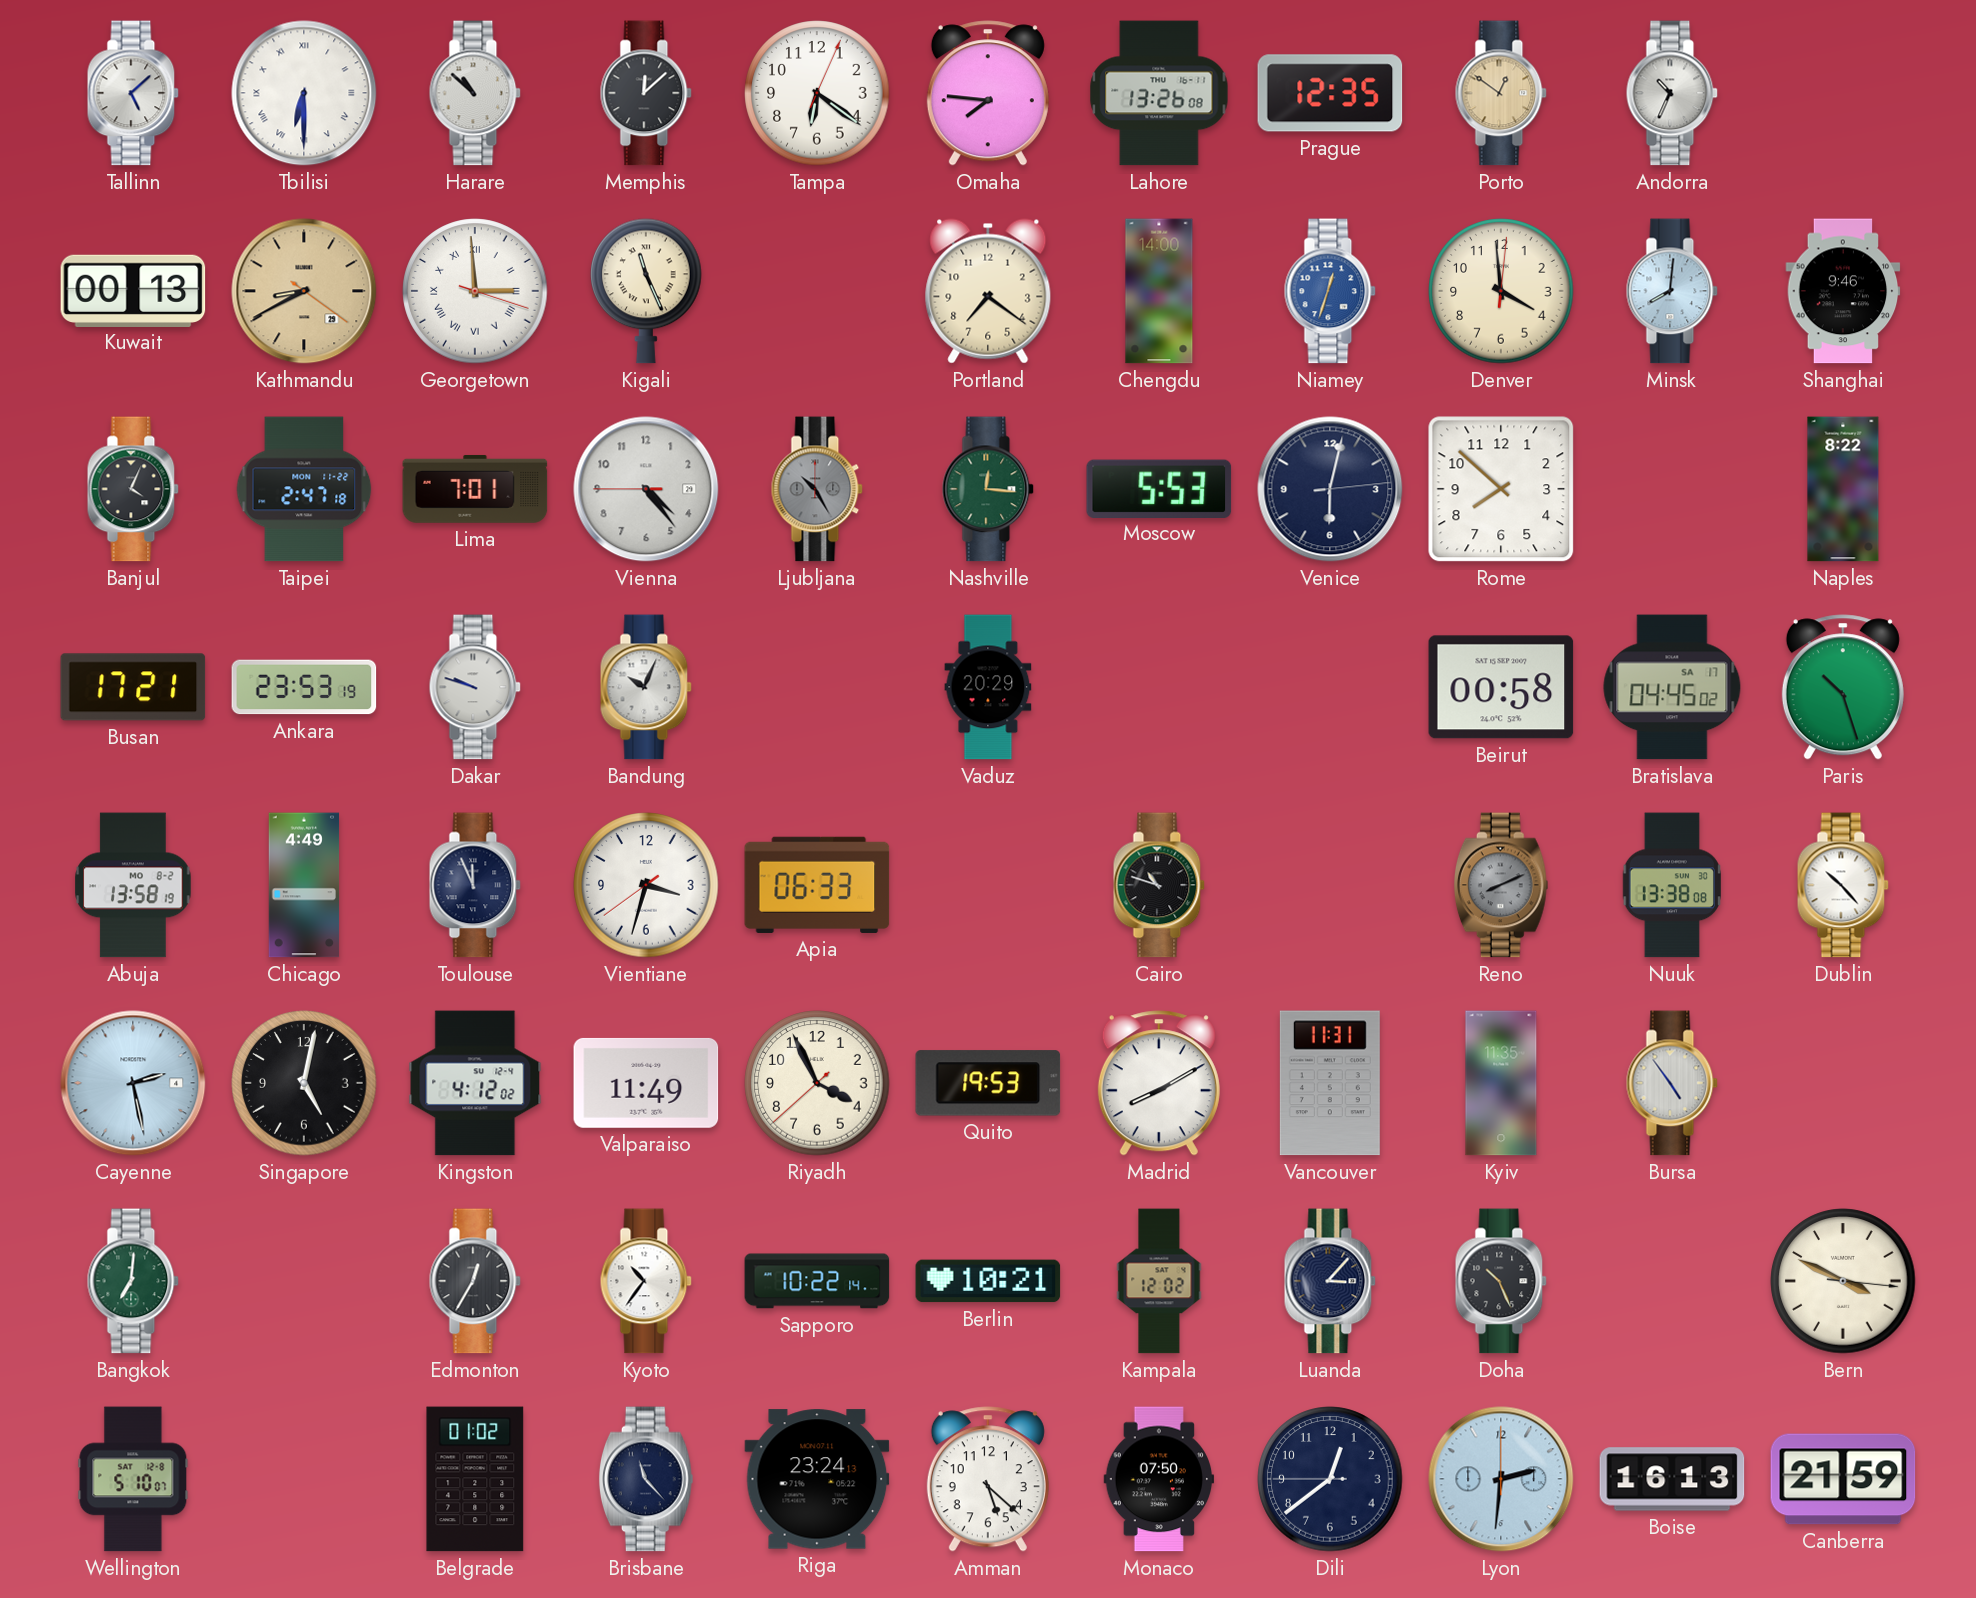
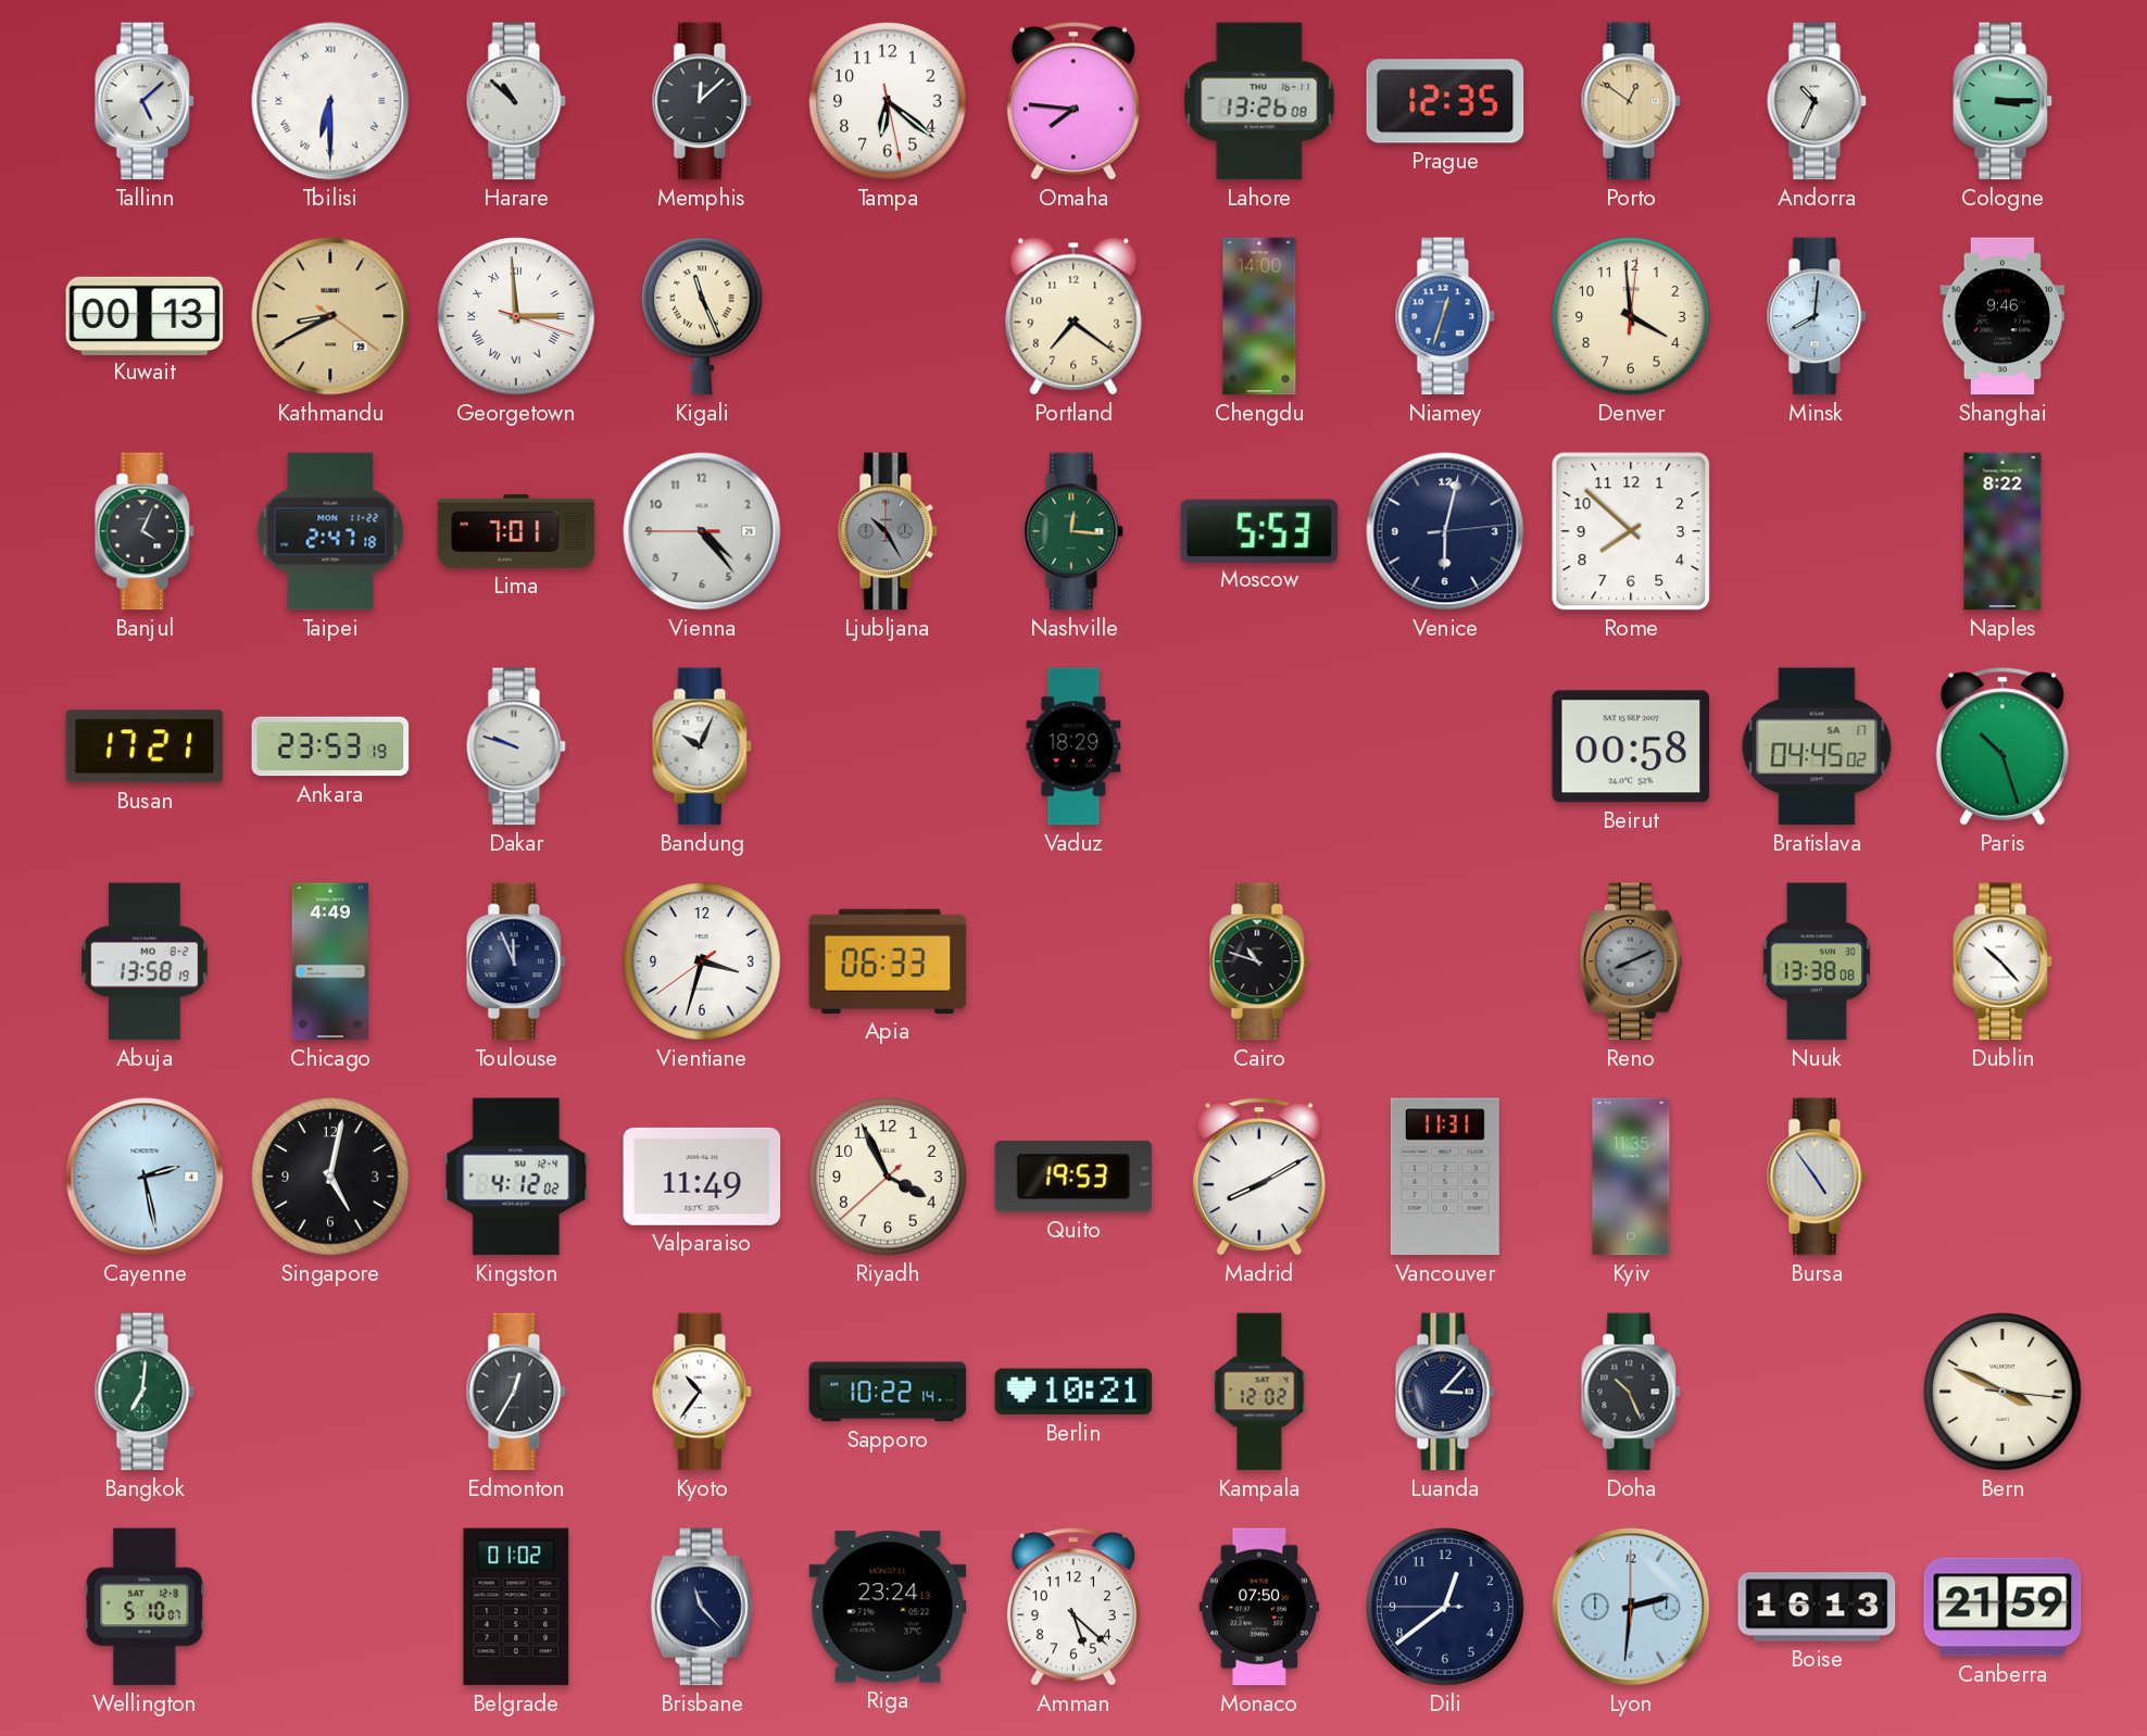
Tampa: 6:21:04 -> 6:21:28 (888, 101)
Cologne: none -> 3:15 (2002, 101)
Vaduz: 20:29 -> 18:29 (1073, 746)
